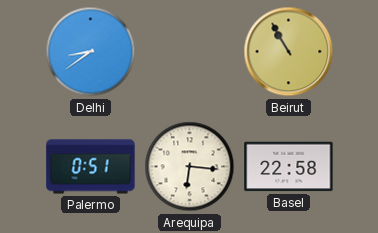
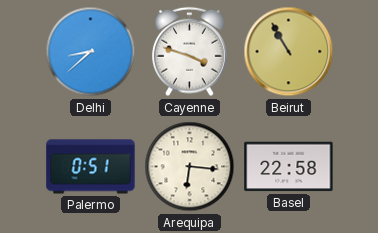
Delhi: 8:39 -> 8:38 (91, 52)
Cayenne: none -> 3:48 (190, 52)
